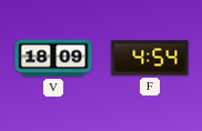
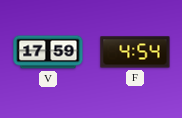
V: 18:09 -> 17:59 (48, 52)
